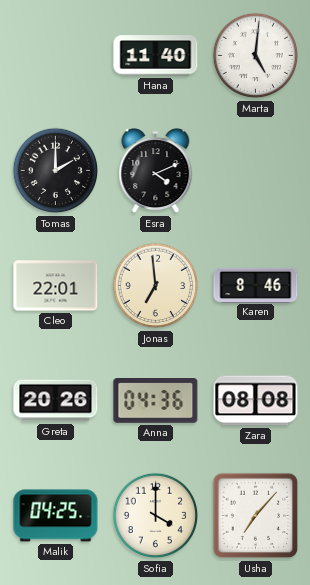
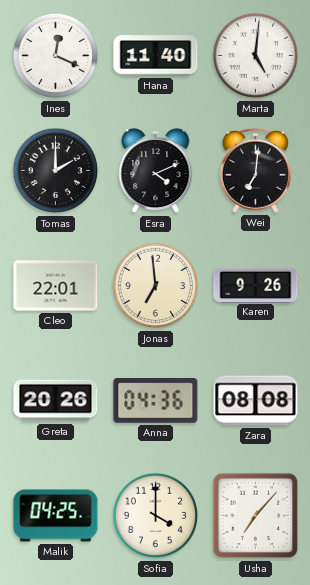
Ines: none -> 12:19 (56, 56)
Wei: none -> 7:01 (255, 170)
Karen: 8:46 -> 9:26 (256, 285)
